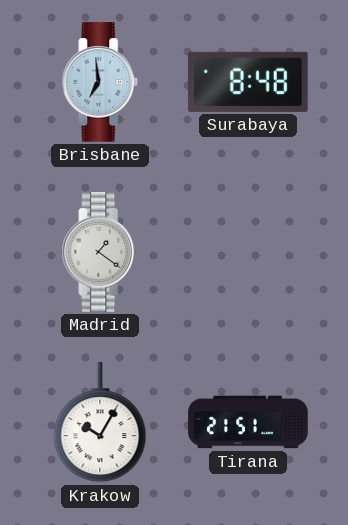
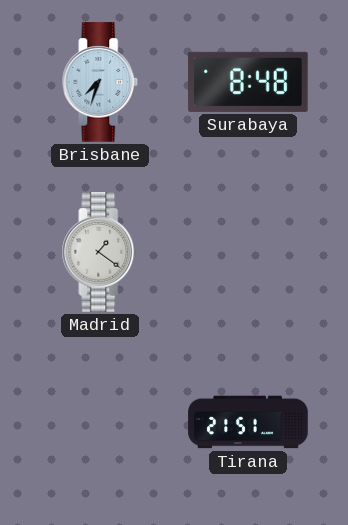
Brisbane: 6:59 -> 7:33 (100, 82)
Krakow: 10:05 -> none (100, 423)
